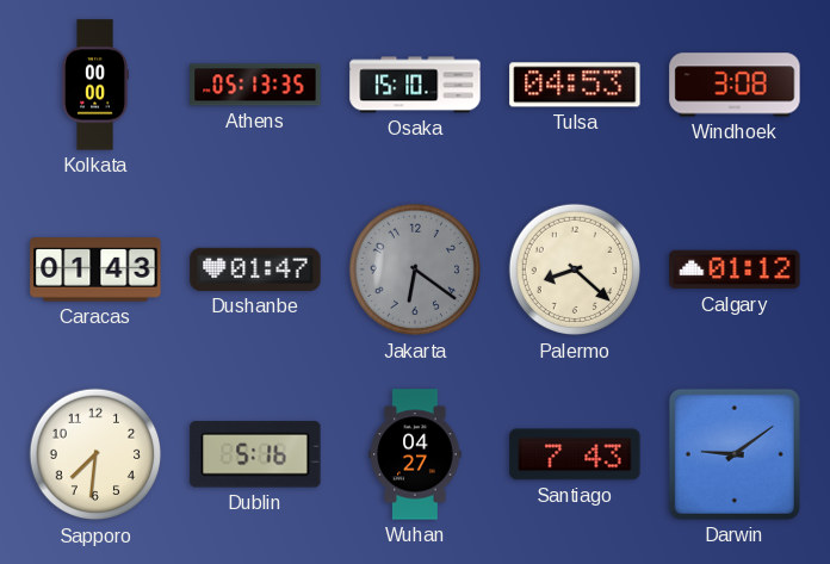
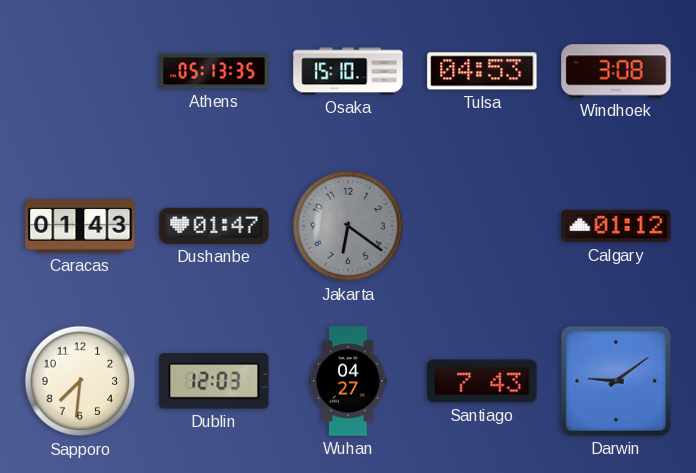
Kolkata: 00:00 -> none (95, 85)
Palermo: 8:22 -> none (575, 269)
Dublin: 5:16 -> 12:03 (214, 381)
